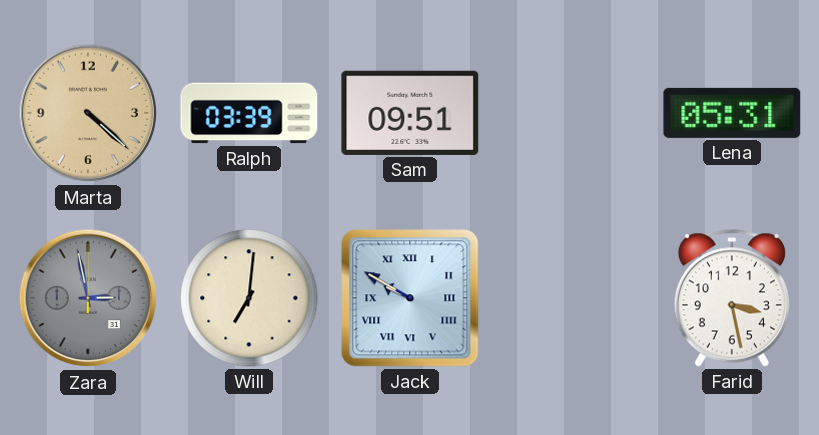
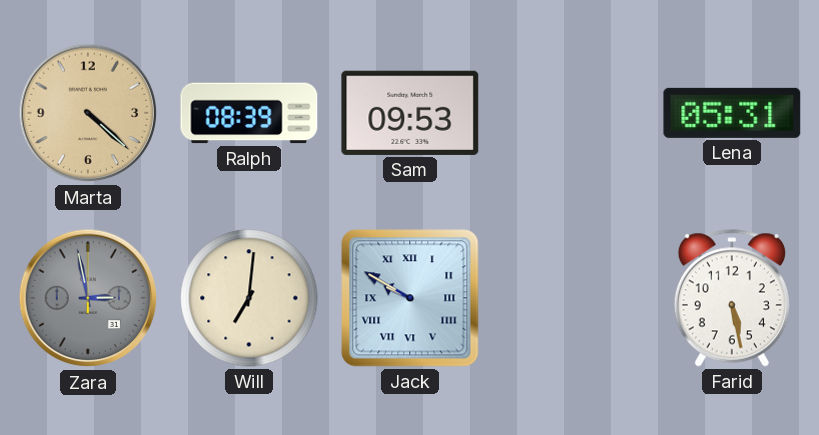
Ralph: 03:39 -> 08:39 (249, 113)
Sam: 09:51 -> 09:53 (410, 113)
Farid: 3:28 -> 5:28 (732, 298)
